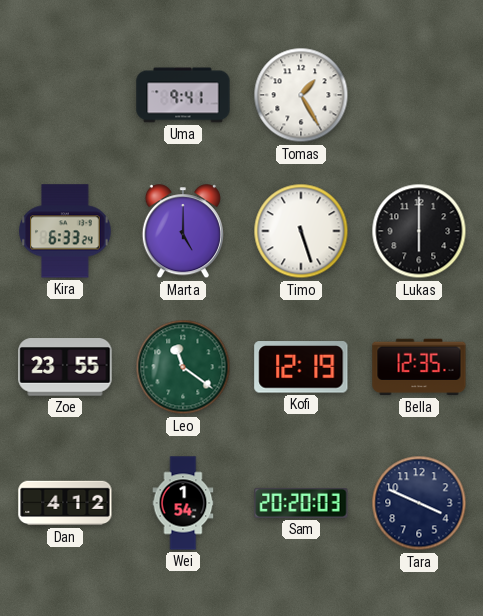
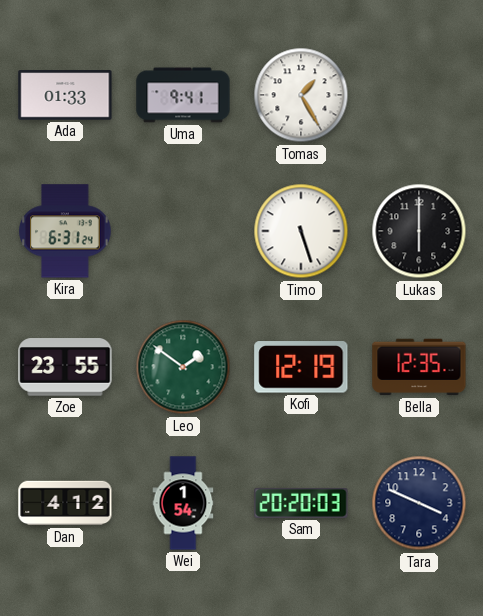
Ada: none -> 01:33 (65, 95)
Kira: 6:33 -> 6:31 (65, 231)
Marta: 5:00 -> none (183, 232)
Leo: 11:21 -> 1:51 (183, 367)
